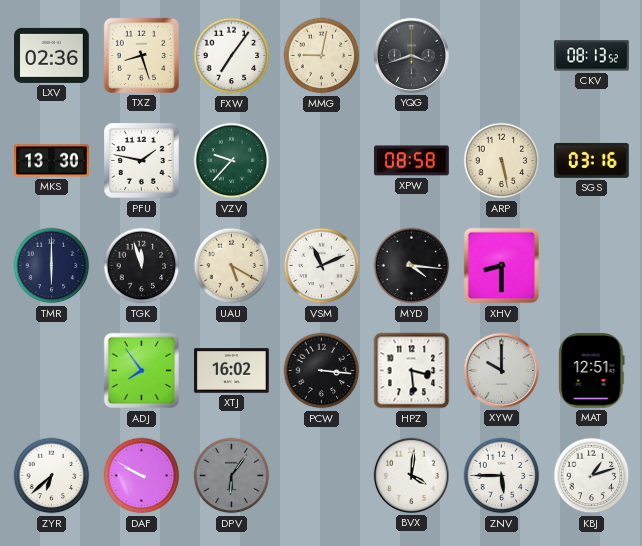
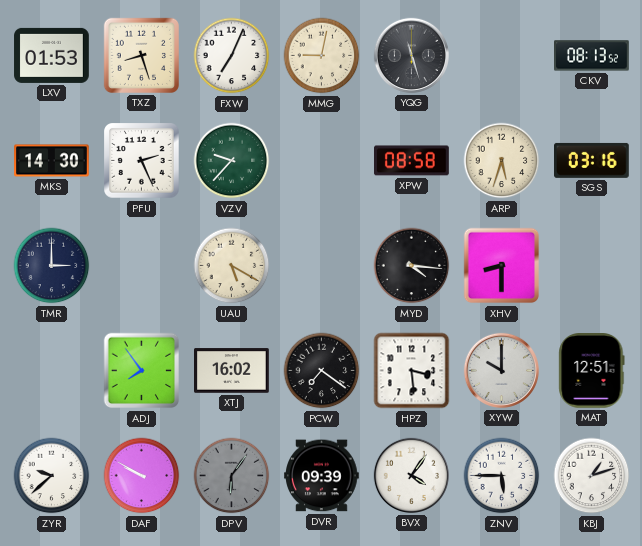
LXV: 02:36 -> 01:53 (52, 55)
FXW: 7:06 -> 7:04 (232, 56)
YQG: 3:42 -> 11:27 (411, 55)
MKS: 13:30 -> 14:30 (52, 161)
PFU: 1:47 -> 2:26 (142, 161)
ARP: 5:28 -> 5:33 (502, 161)
TMR: 6:00 -> 3:00 (52, 266)
TGK: 11:57 -> none (142, 266)
VSM: 11:11 -> none (322, 266)
PCW: 3:16 -> 7:21 (322, 371)
ZYR: 6:38 -> 9:38 (52, 476)
DVR: none -> 09:39 (322, 476)
BVX: 4:01 -> 4:06 (411, 475)
